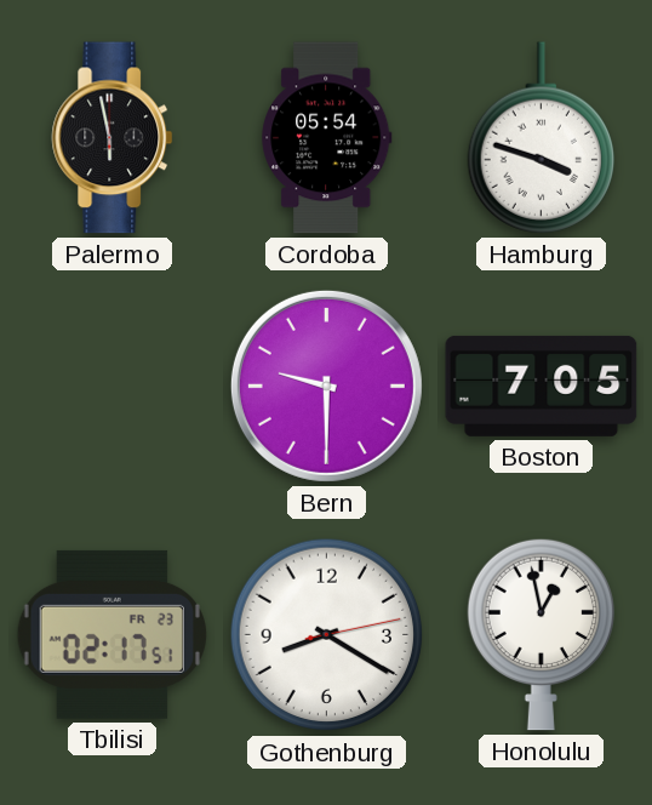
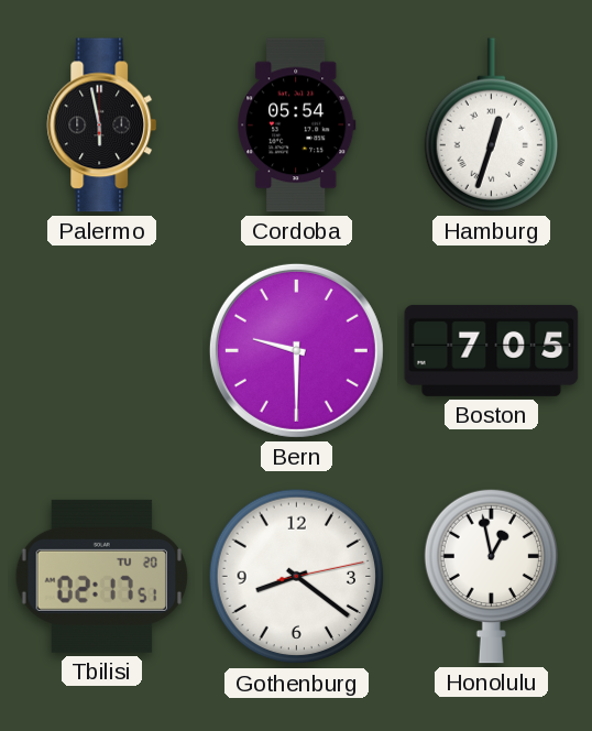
Hamburg: 3:48 -> 12:33 (491, 126)
Tbilisi date: FR 23 -> TU 20 (101, 576)
Gothenburg: 8:20 -> 8:21 (297, 577)
